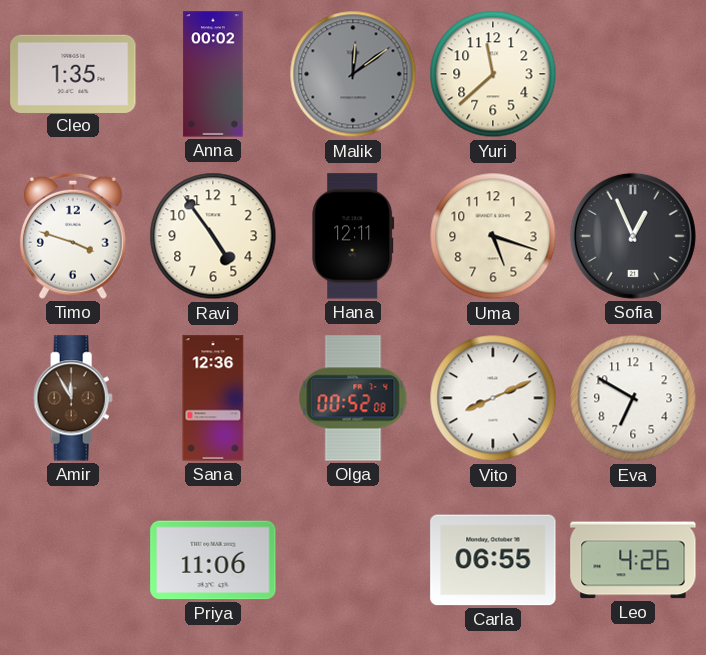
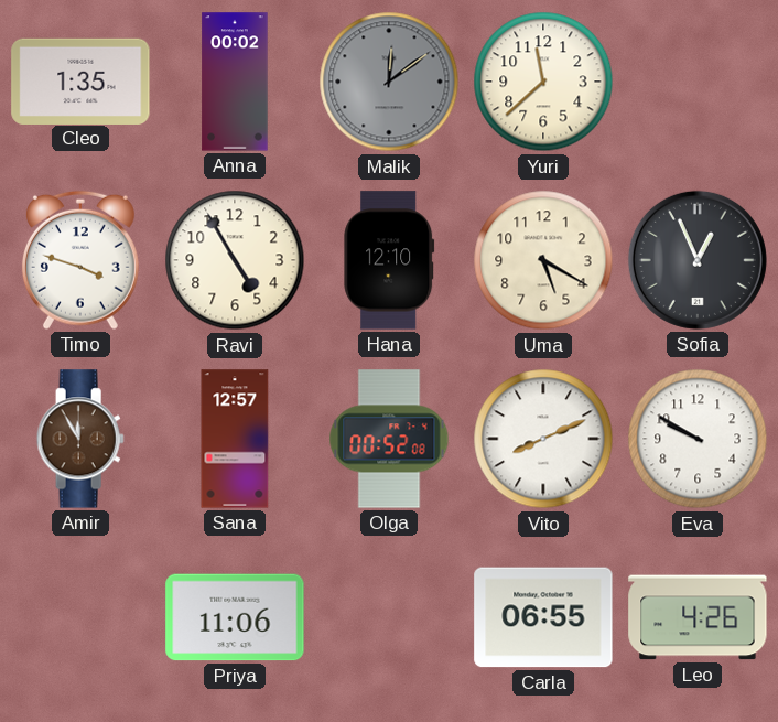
Ravi: 4:54 -> 4:55 (235, 260)
Hana: 12:11 -> 12:10 (389, 260)
Uma: 5:18 -> 5:20 (543, 260)
Sana: 12:36 -> 12:57 (235, 439)
Eva: 6:50 -> 9:50 (698, 439)
